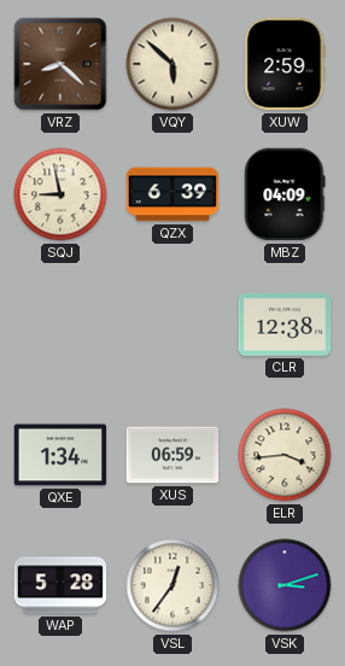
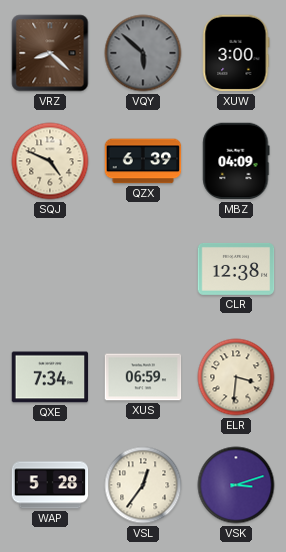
VQY dial: cream -> grey (143, 53)
XUW: 2:59 -> 3:00 (236, 53)
SQJ: 8:58 -> 4:49 (50, 161)
QXE: 1:34 -> 7:34 (50, 377)
ELR: 3:44 -> 3:31 (236, 377)
